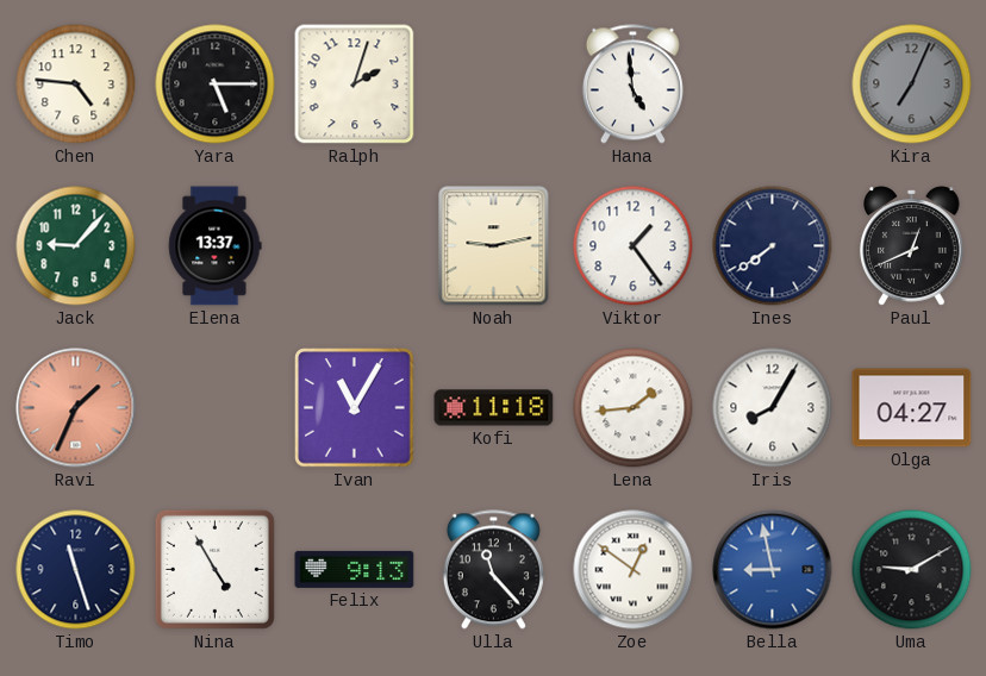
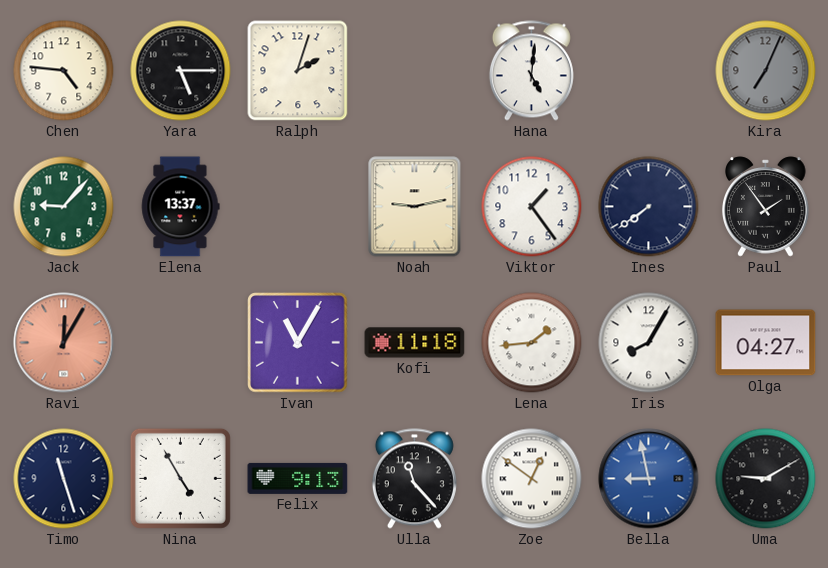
Hana: 4:59 -> 5:01 (531, 71)
Paul: 12:41 -> 1:54 (766, 207)
Ravi: 1:34 -> 12:05 (64, 343)
